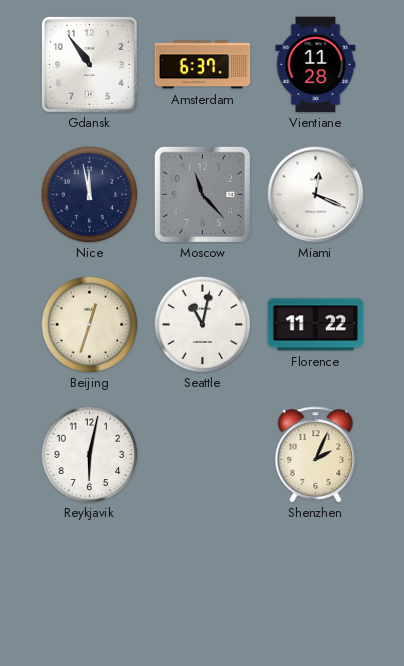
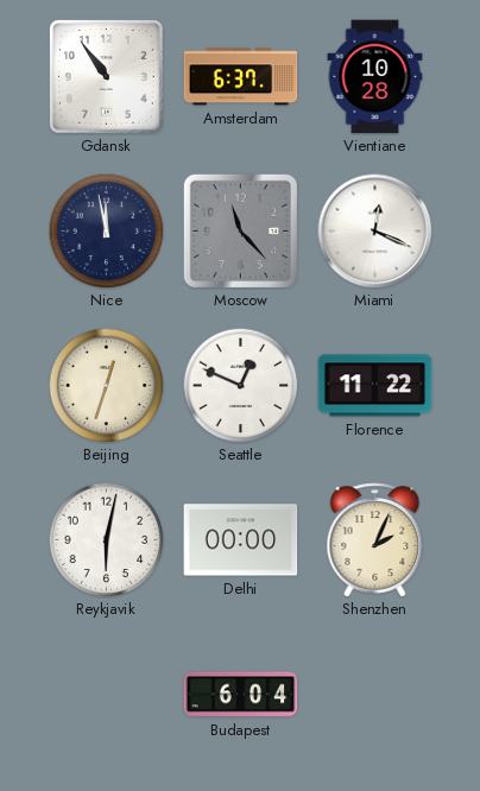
Vientiane: 11:28 -> 10:28 (375, 77)
Seattle: 11:02 -> 12:49 (240, 385)
Delhi: none -> 00:00 (241, 540)
Budapest: none -> 6:04 (241, 695)
